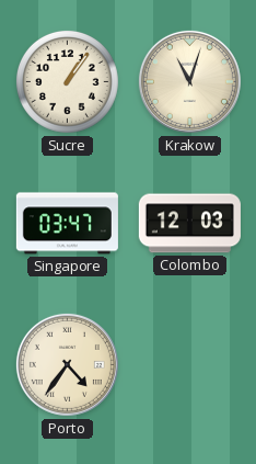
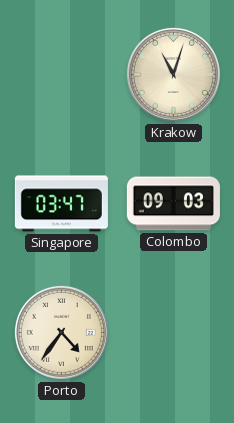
Sucre: 1:06 -> none (67, 81)
Colombo: 12:03 -> 09:03 (173, 204)
